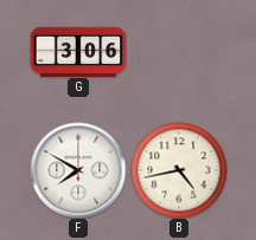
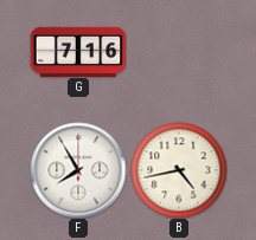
G: 3:06 -> 7:16 (78, 51)
F: 7:50 -> 7:55 (78, 170)
